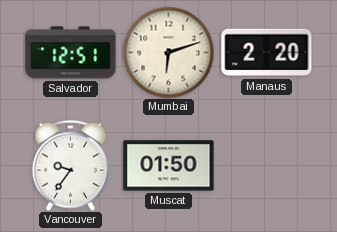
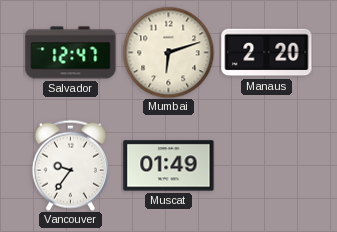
Salvador: 12:51 -> 12:47 (71, 53)
Muscat: 01:50 -> 01:49 (169, 166)
